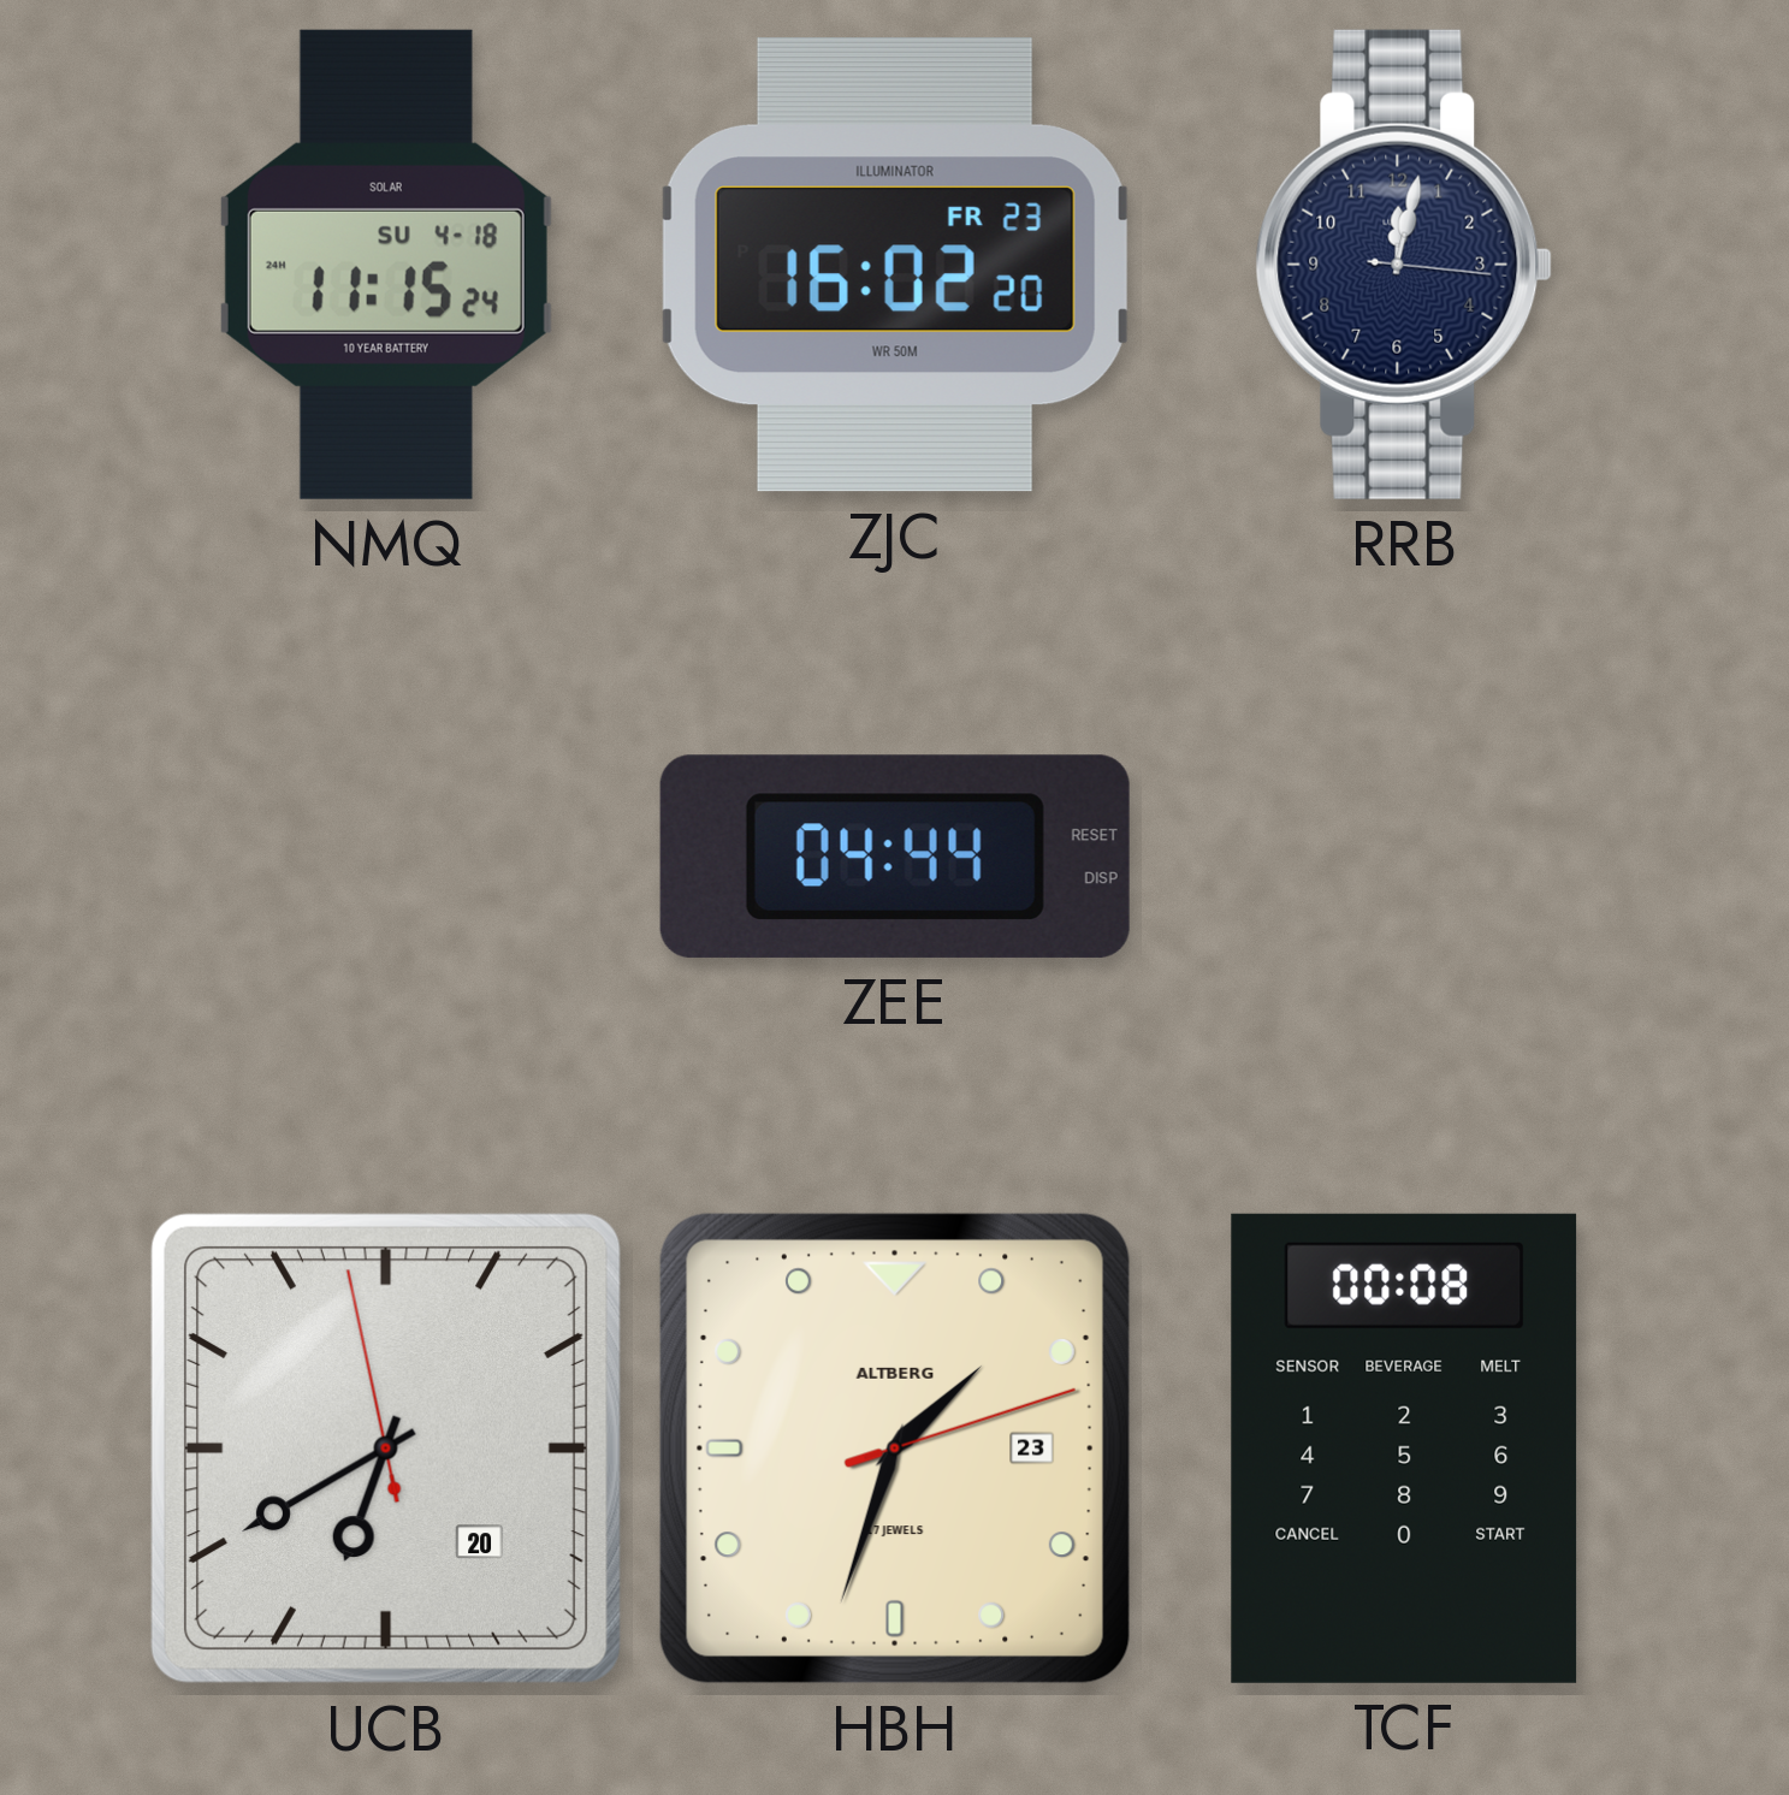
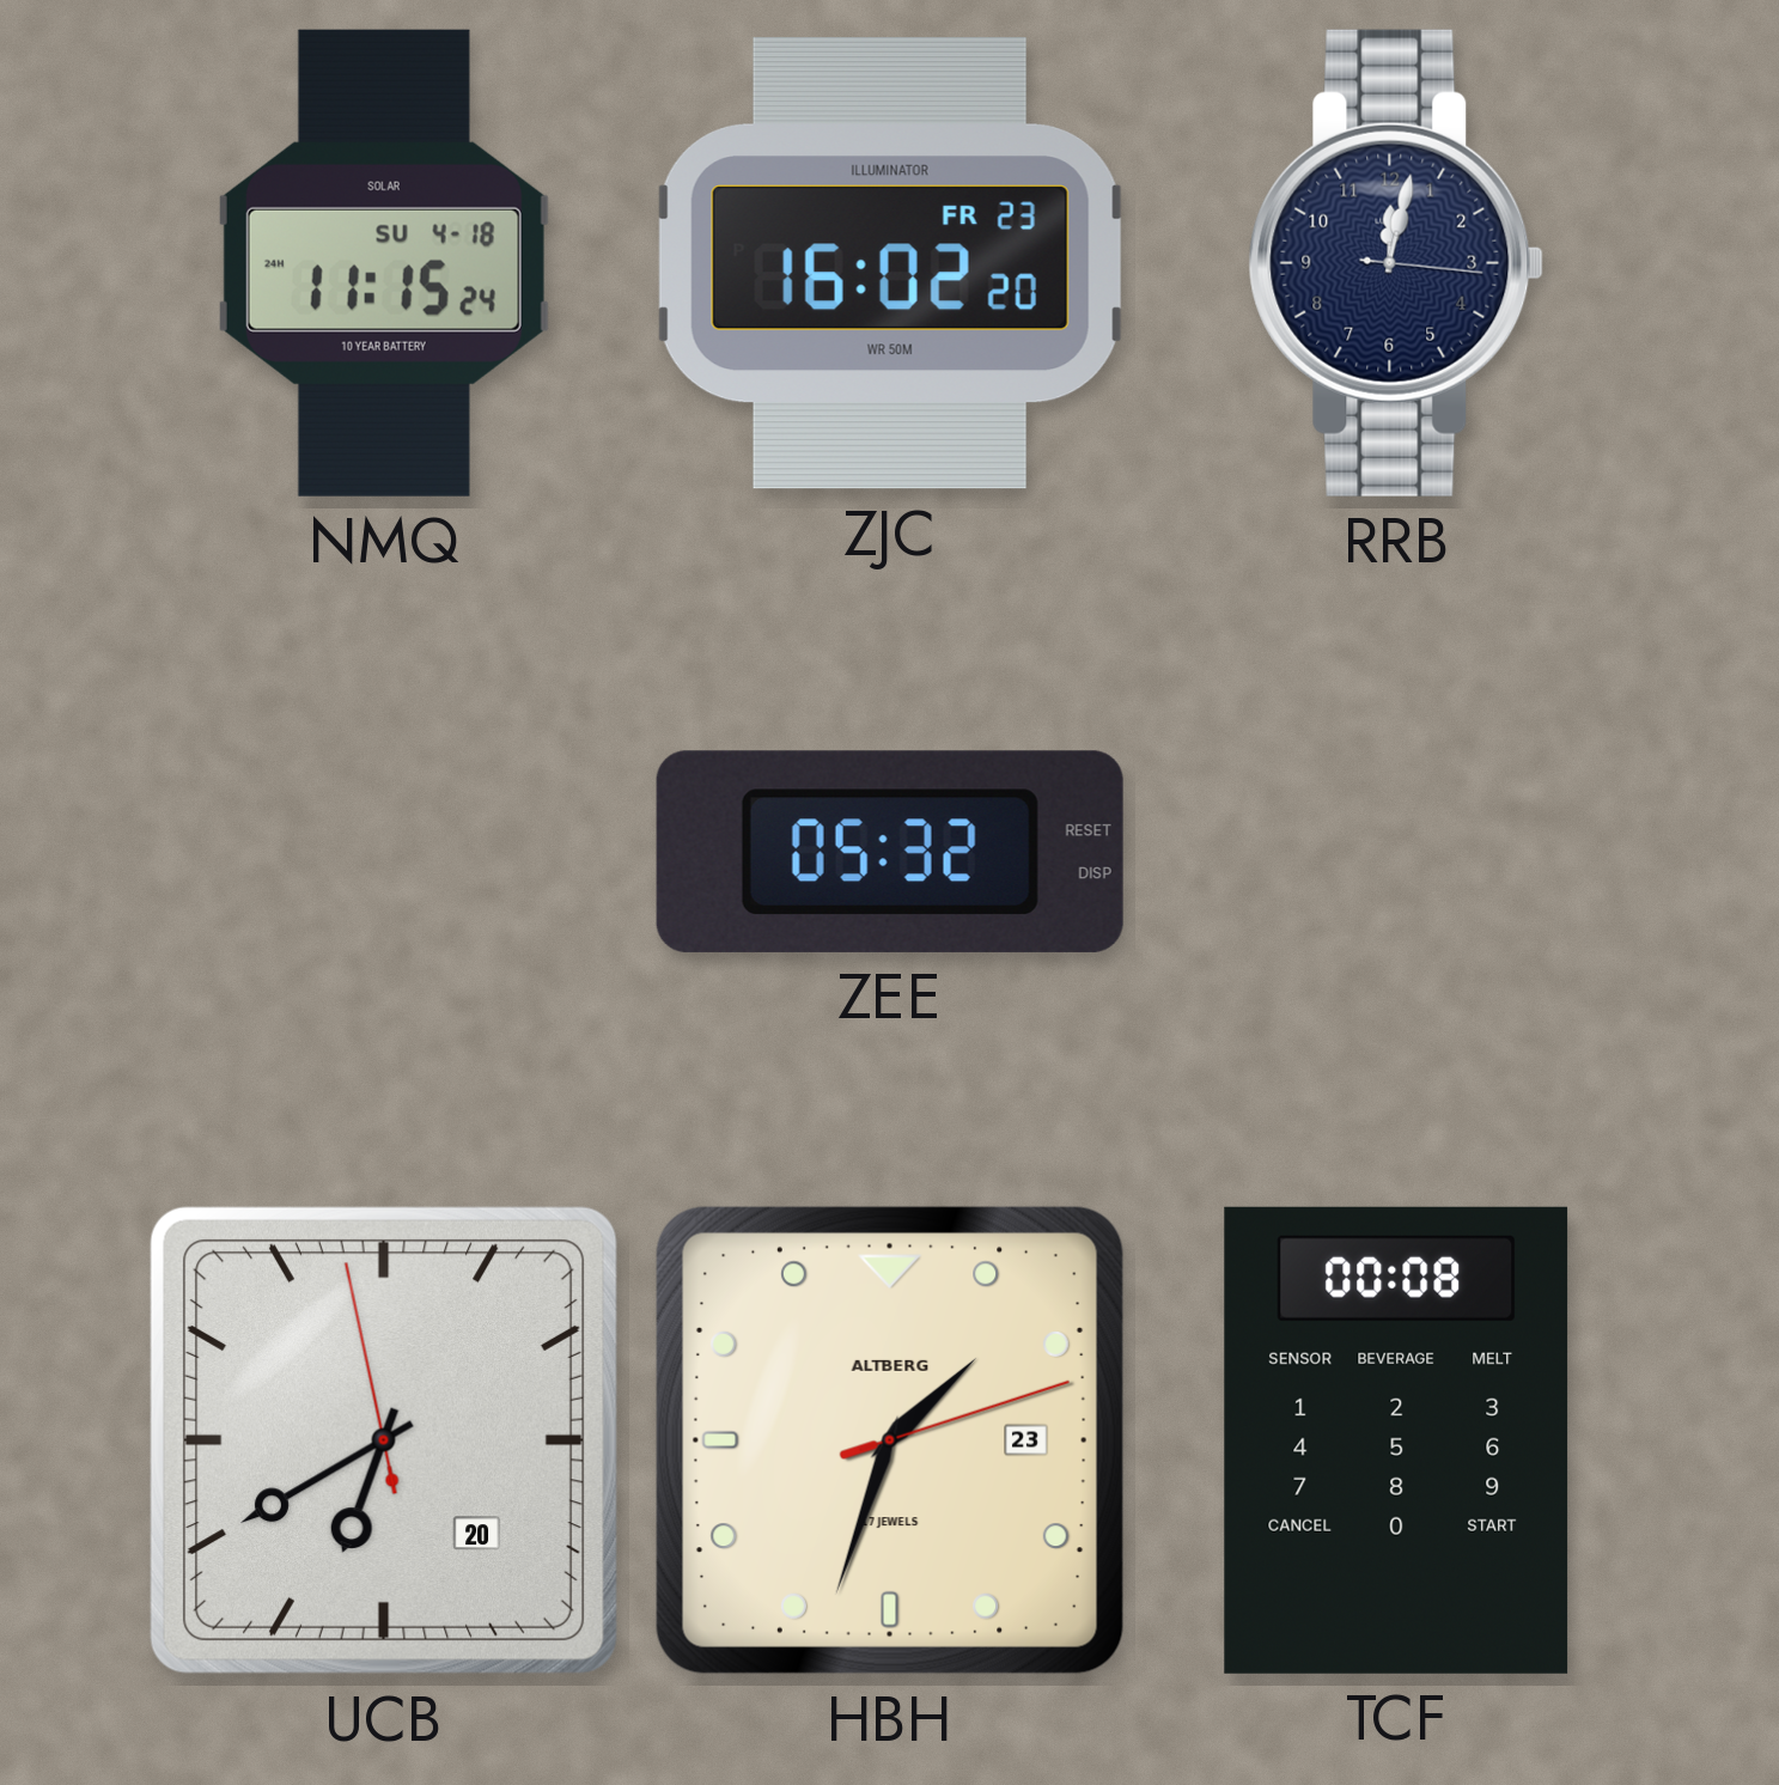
ZEE: 04:44 -> 05:32 (890, 852)
